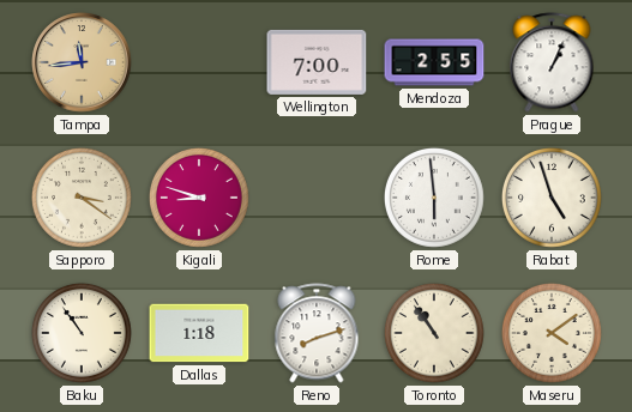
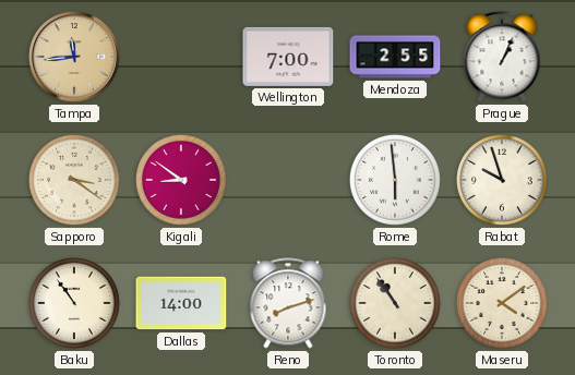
Kigali: 8:48 -> 8:51 (181, 180)
Rabat: 4:57 -> 9:57 (502, 180)
Dallas: 1:18 -> 14:00 (181, 303)
